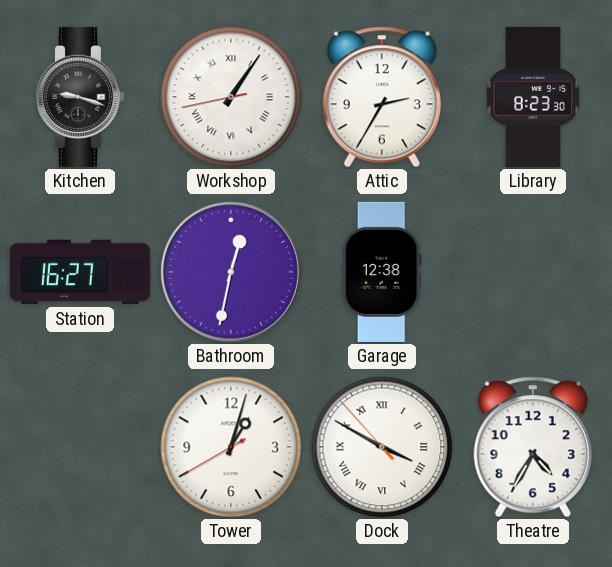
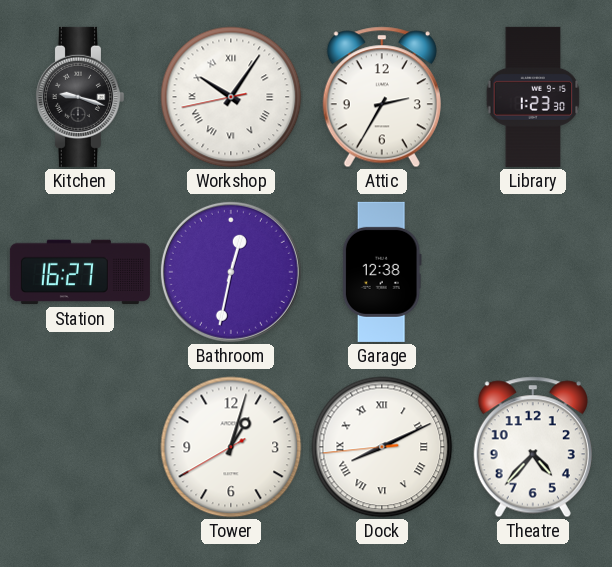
Workshop: 1:05 -> 10:05 (231, 97)
Library: 8:23 -> 1:23 (533, 97)
Dock: 3:49 -> 8:10 (382, 447)
Theatre: 4:35 -> 4:37 (533, 447)
